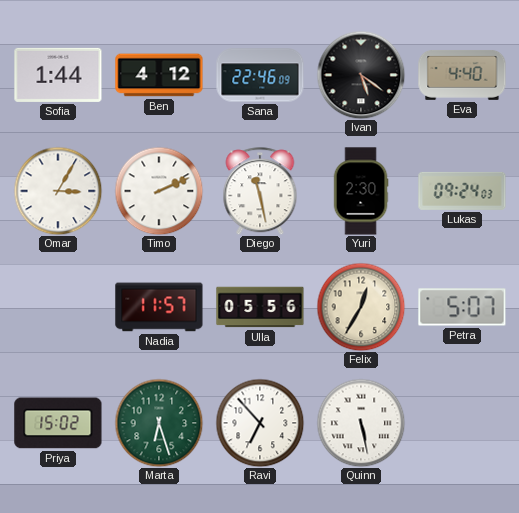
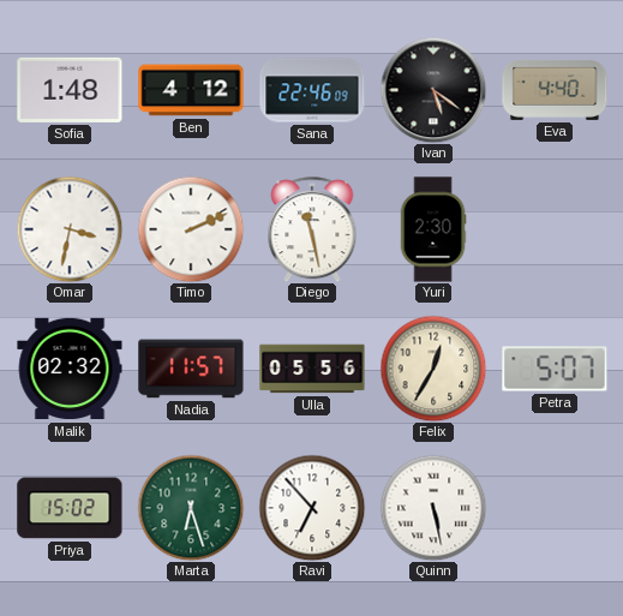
Sofia: 1:44 -> 1:48 (70, 90)
Omar: 3:05 -> 3:32 (70, 229)
Lukas: 09:24 -> none (462, 191)
Malik: none -> 02:32 (70, 369)
